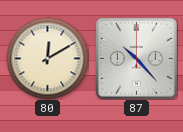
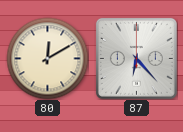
87: 10:23 -> 6:23 (136, 58)
